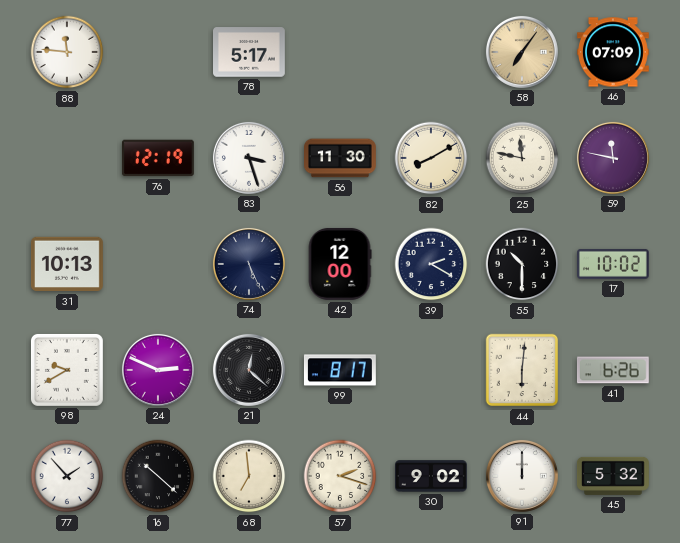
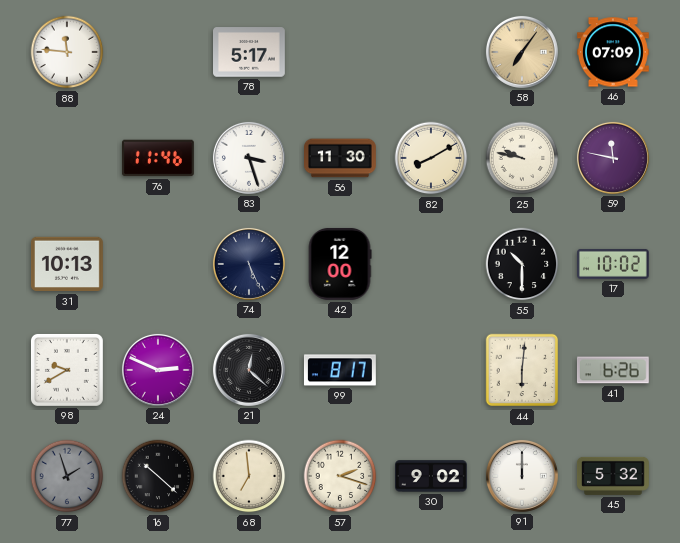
76: 12:19 -> 11:46 (158, 158)
25: 11:47 -> 9:47 (522, 158)
39: 2:20 -> none (431, 264)
77: 1:53 -> 1:57 (67, 476)
77 dial: white -> grey (67, 476)
